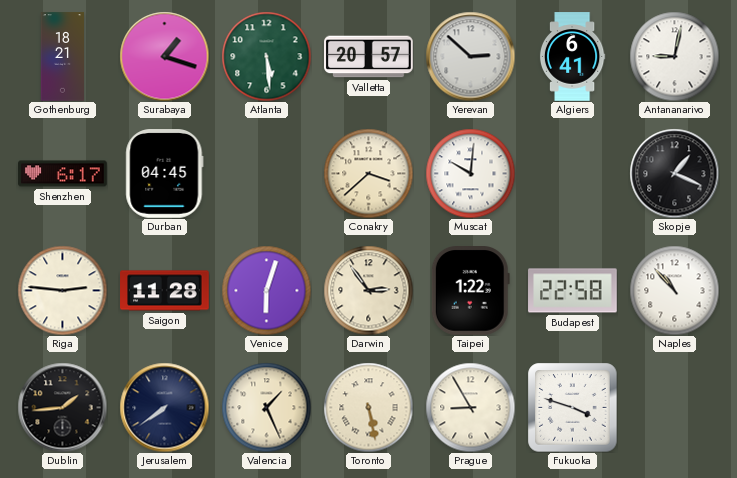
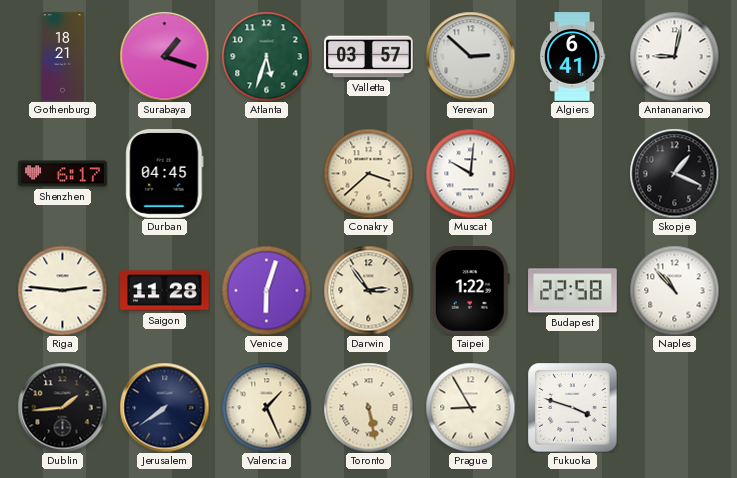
Atlanta: 5:29 -> 5:33 (266, 56)
Valletta: 20:57 -> 03:57 (369, 57)
